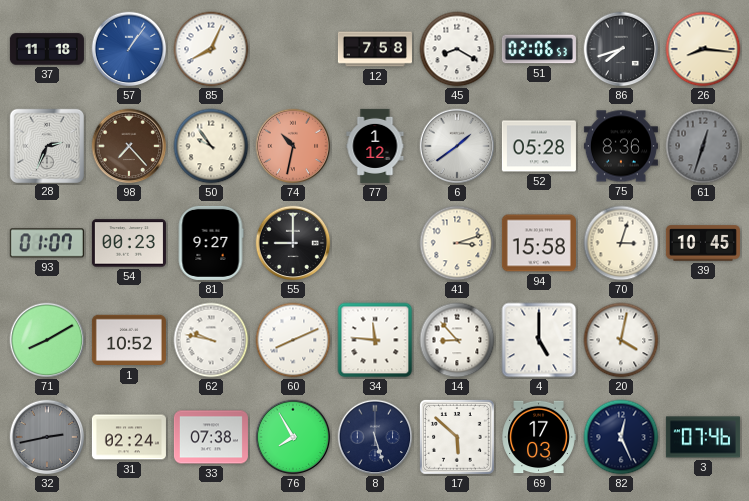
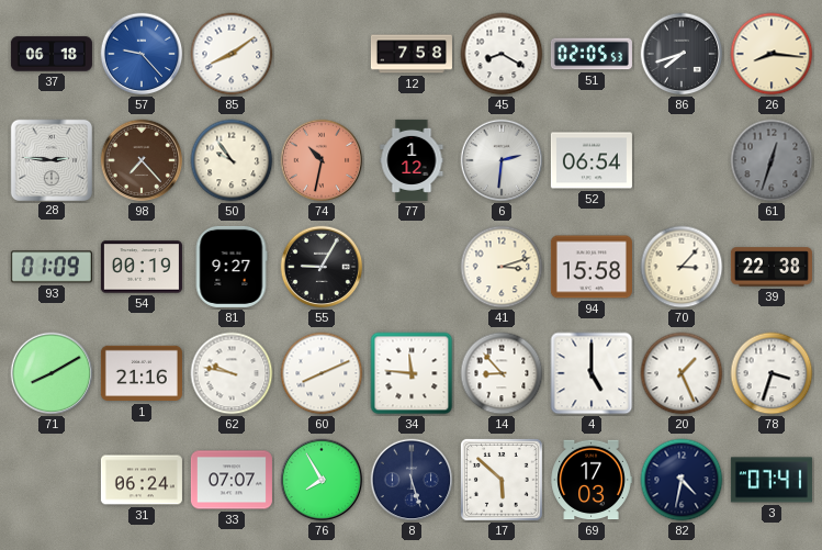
37: 11:18 -> 06:18 (52, 54)
57: 1:06 -> 9:23 (142, 54)
85: 8:04 -> 8:09 (232, 54)
51: 02:06 -> 02:05 (592, 54)
28: 2:34 -> 2:46 (50, 159)
6: 1:39 -> 2:31 (502, 160)
52: 05:28 -> 06:54 (592, 160)
75: 8:36 -> none (621, 146)
93: 01:07 -> 01:09 (52, 267)
54: 00:23 -> 00:19 (142, 267)
55: 9:00 -> 9:05 (322, 267)
70: 3:03 -> 3:07 (682, 267)
39: 10:45 -> 22:38 (772, 267)
1: 10:52 -> 21:16 (142, 373)
20: 4:02 -> 1:26 (682, 373)
78: none -> 3:33 (772, 373)
32: 2:43 -> none (47, 437)
31: 02:24 -> 06:24 (142, 480)
33: 07:38 -> 07:07 (232, 480)
82: 12:26 -> 4:32 (682, 480)
3: 07:46 -> 07:41 (772, 480)
